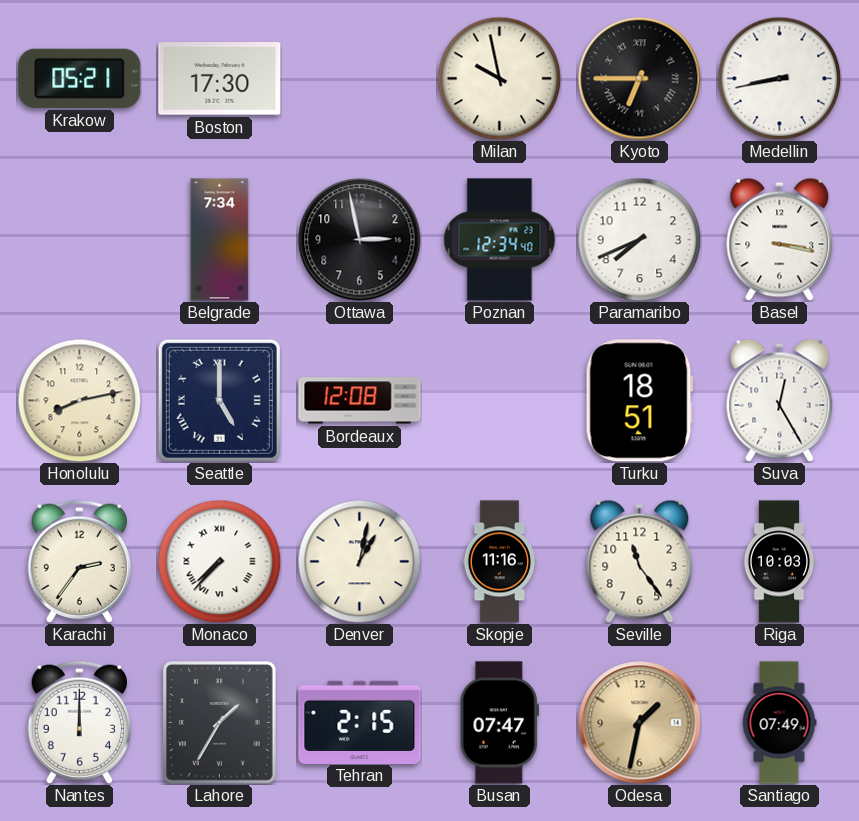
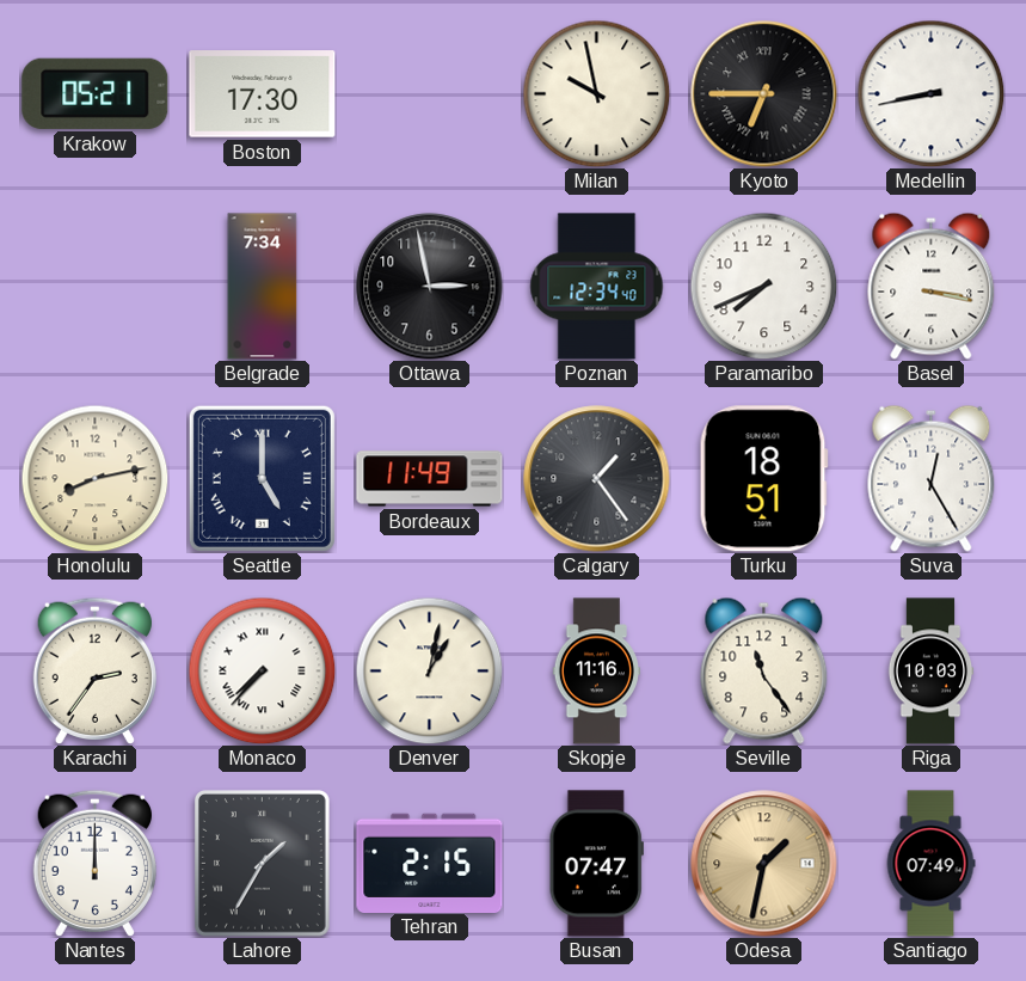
Bordeaux: 12:08 -> 11:49 (430, 479)
Calgary: none -> 1:24 (597, 479)
